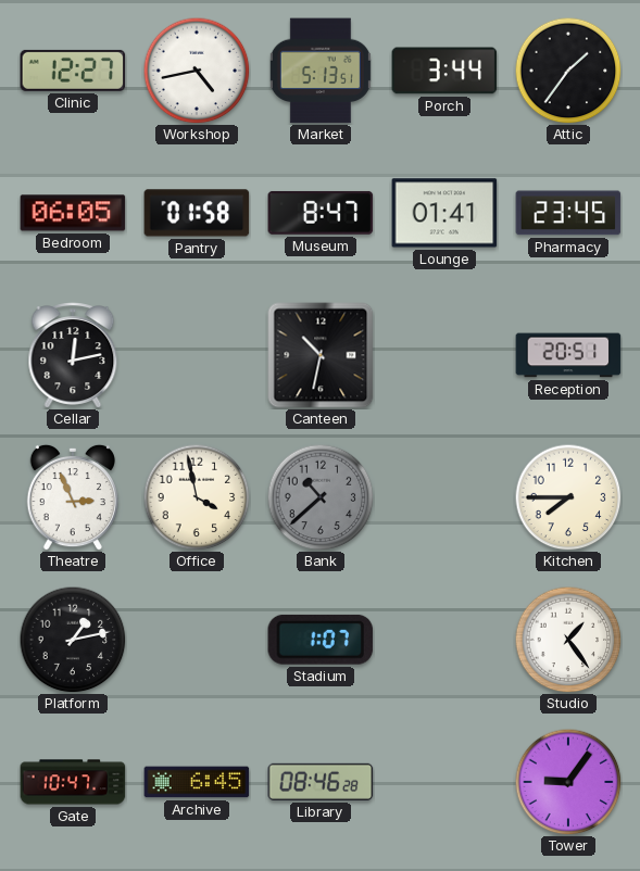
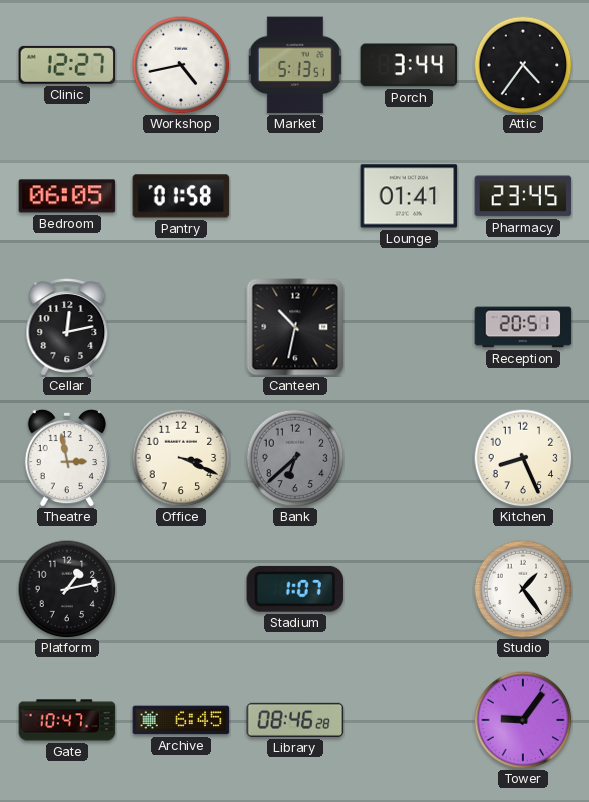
Attic: 1:36 -> 4:36 (523, 65)
Museum: 8:47 -> none (321, 213)
Theatre: 2:56 -> 2:58 (66, 458)
Office: 3:58 -> 3:19 (181, 458)
Bank: 10:38 -> 6:38 (295, 458)
Kitchen: 7:45 -> 8:26 (523, 458)
